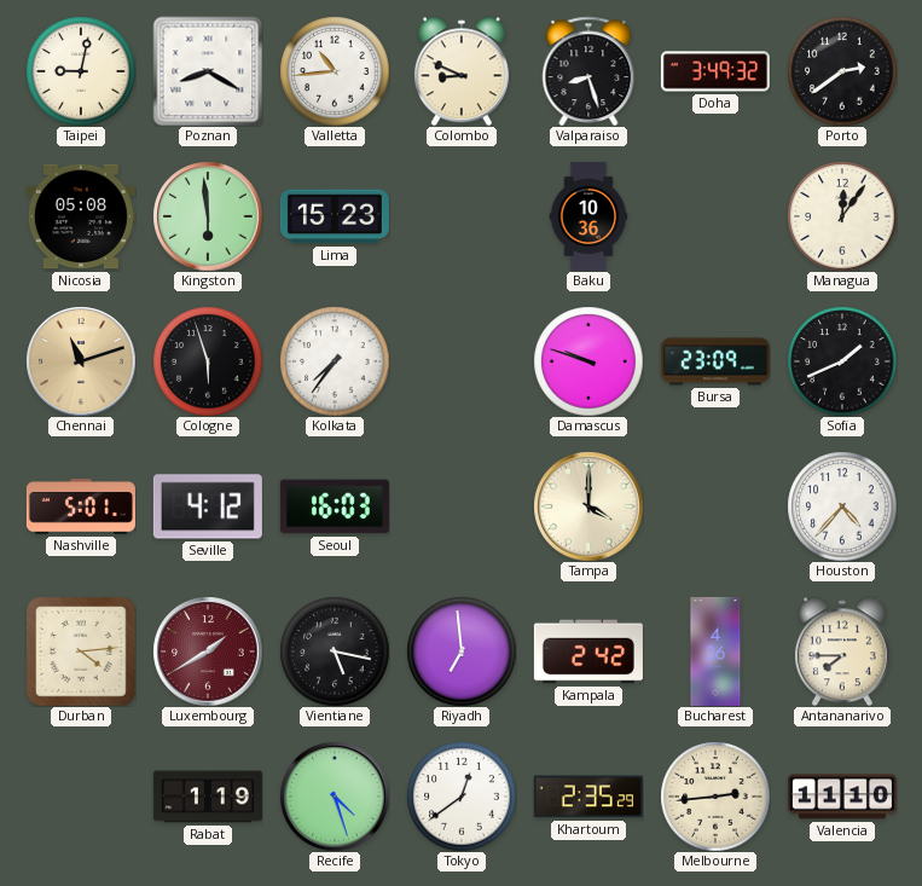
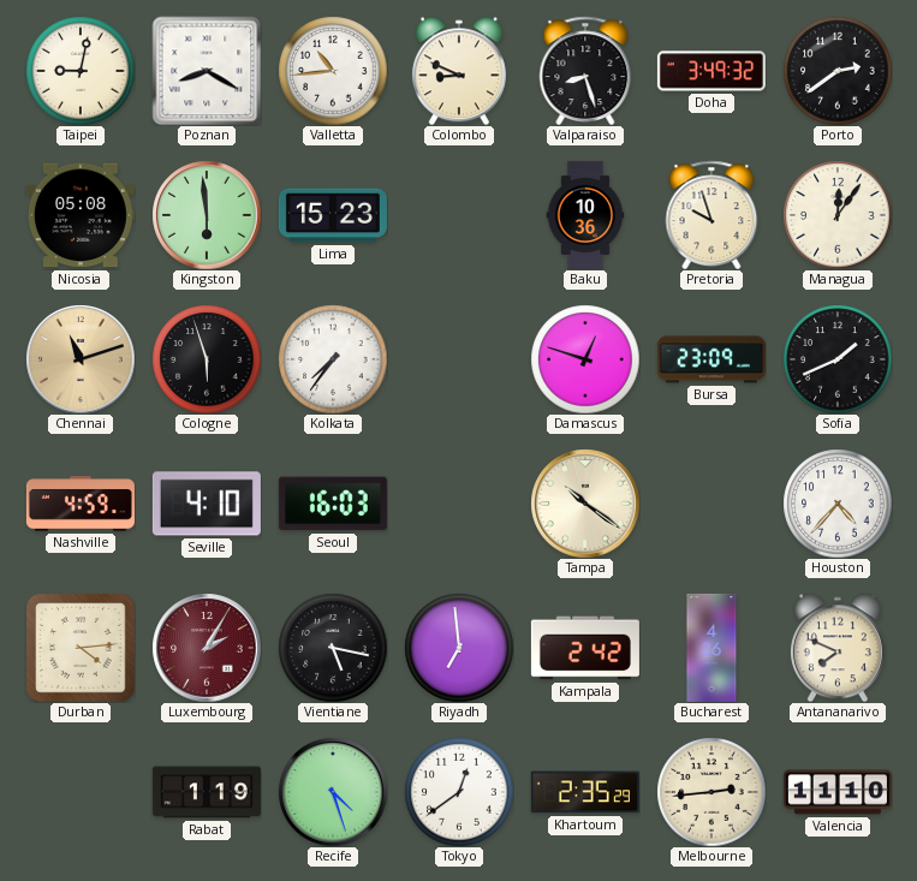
Pretoria: none -> 9:57 (711, 214)
Damascus: 9:48 -> 12:48 (585, 359)
Nashville: 5:01 -> 4:59 (81, 504)
Seville: 4:12 -> 4:10 (207, 504)
Tampa: 4:00 -> 10:21 (585, 504)
Luxembourg: 1:40 -> 2:05 (207, 648)
Antananarivo: 7:45 -> 7:49 (838, 648)
